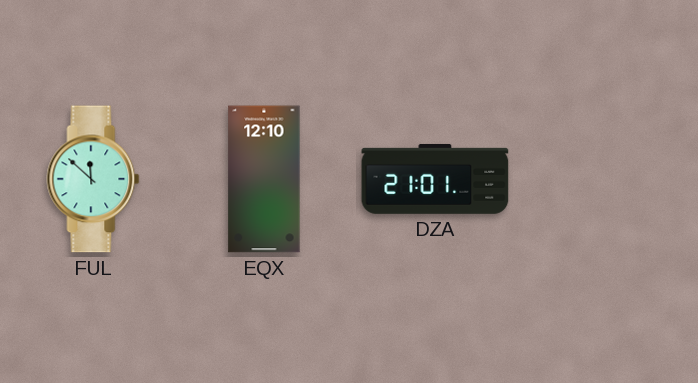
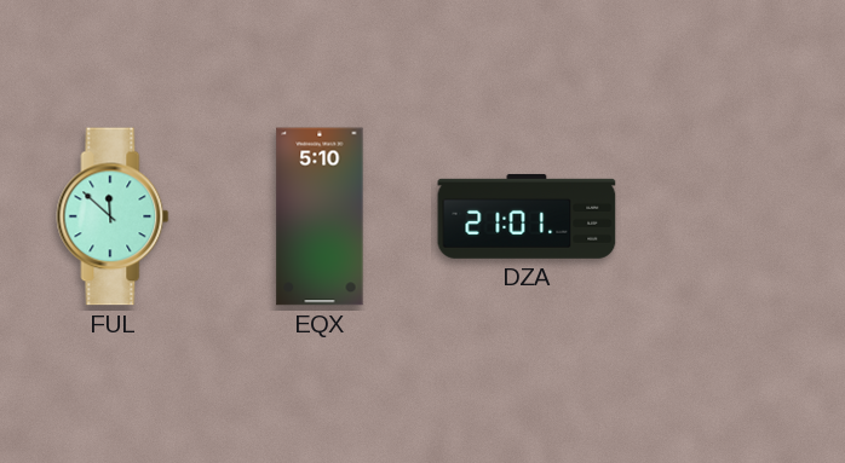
EQX: 12:10 -> 5:10 (320, 216)
